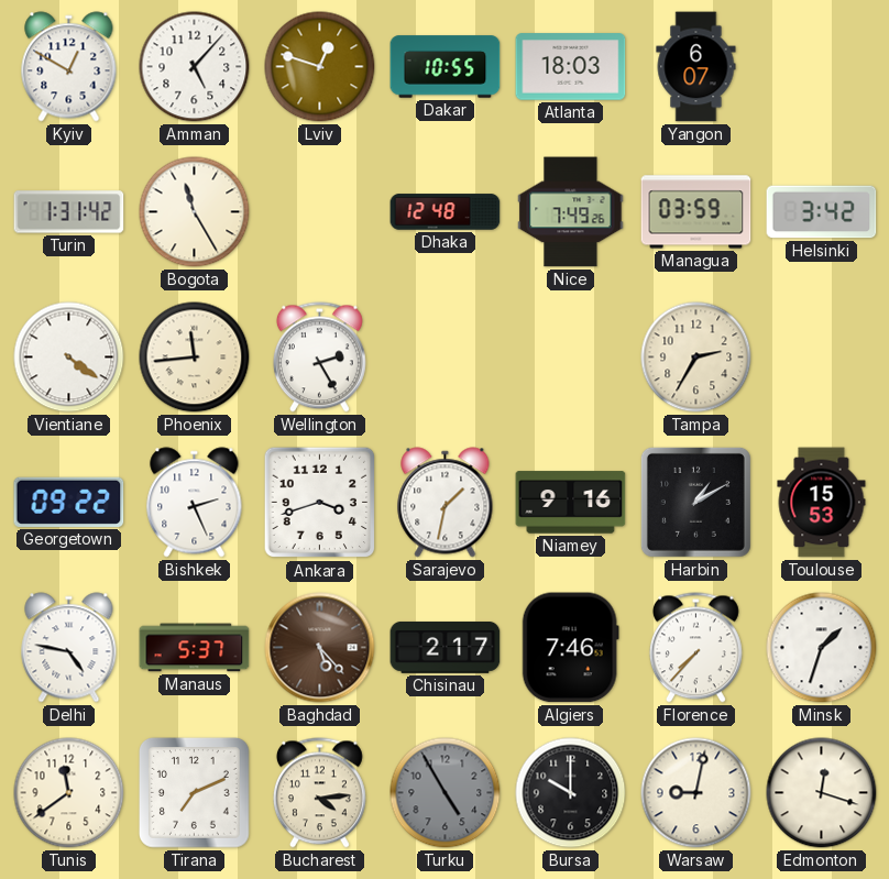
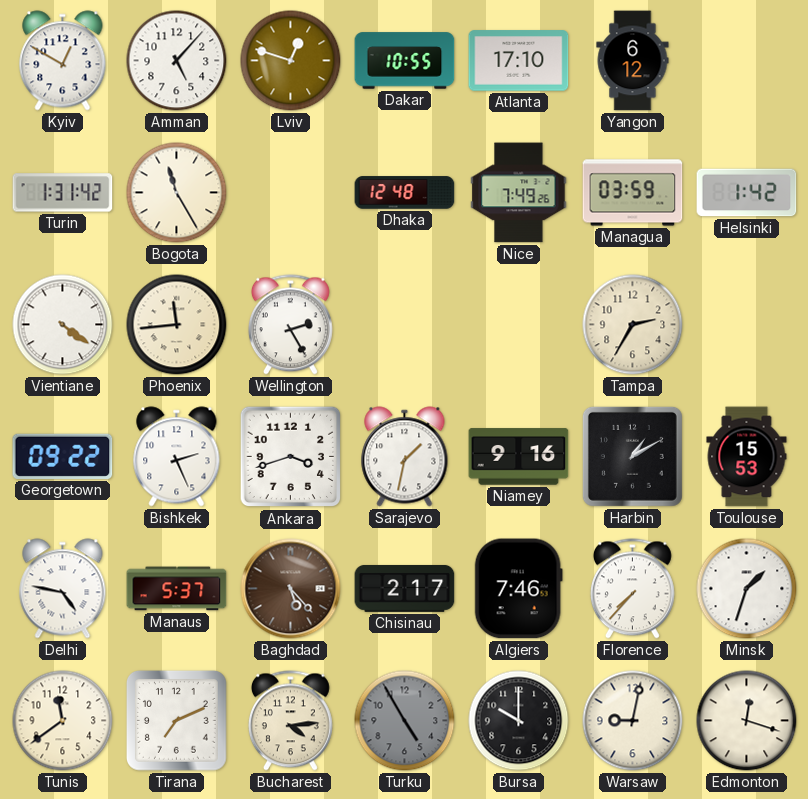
Atlanta: 18:03 -> 17:10 (519, 61)
Yangon: 6:07 -> 6:12 (633, 61)
Helsinki: 3:42 -> 1:42 (747, 193)
